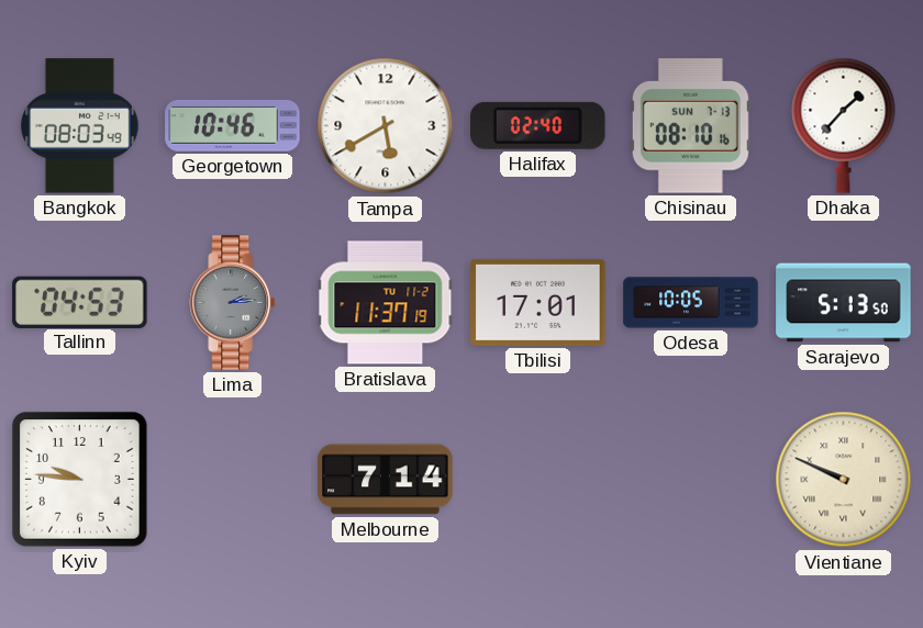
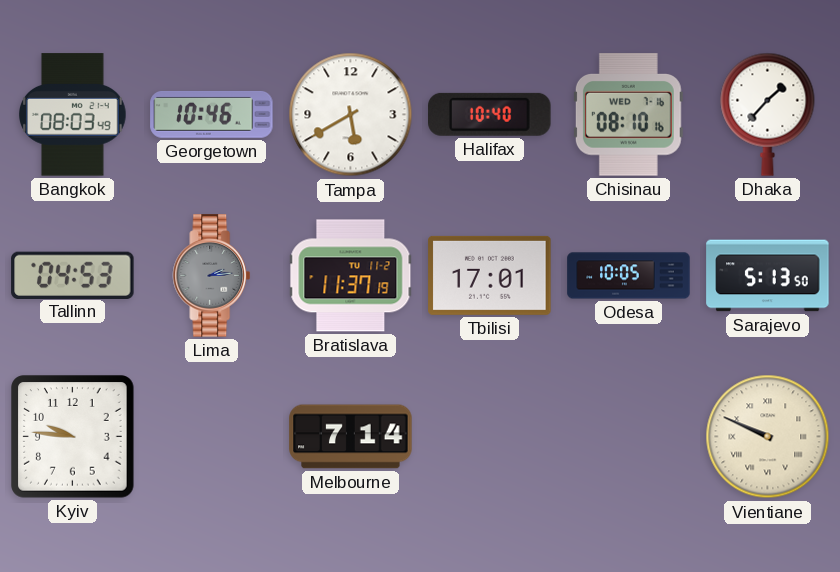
Halifax: 02:40 -> 10:40 (490, 114)
Chisinau date: SUN 7-13 -> WED 7-16 (628, 115)
